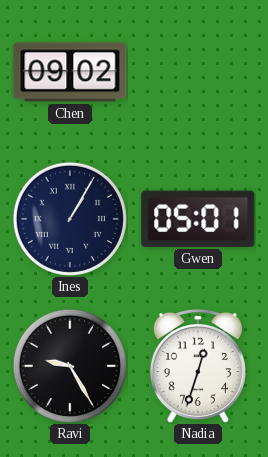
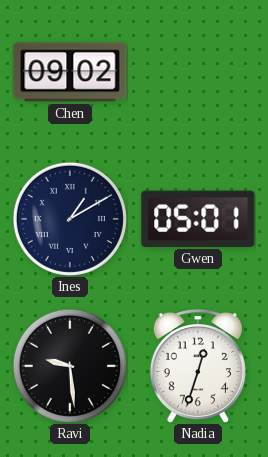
Ines: 1:05 -> 1:10 (70, 219)
Ravi: 9:25 -> 9:29 (70, 366)
